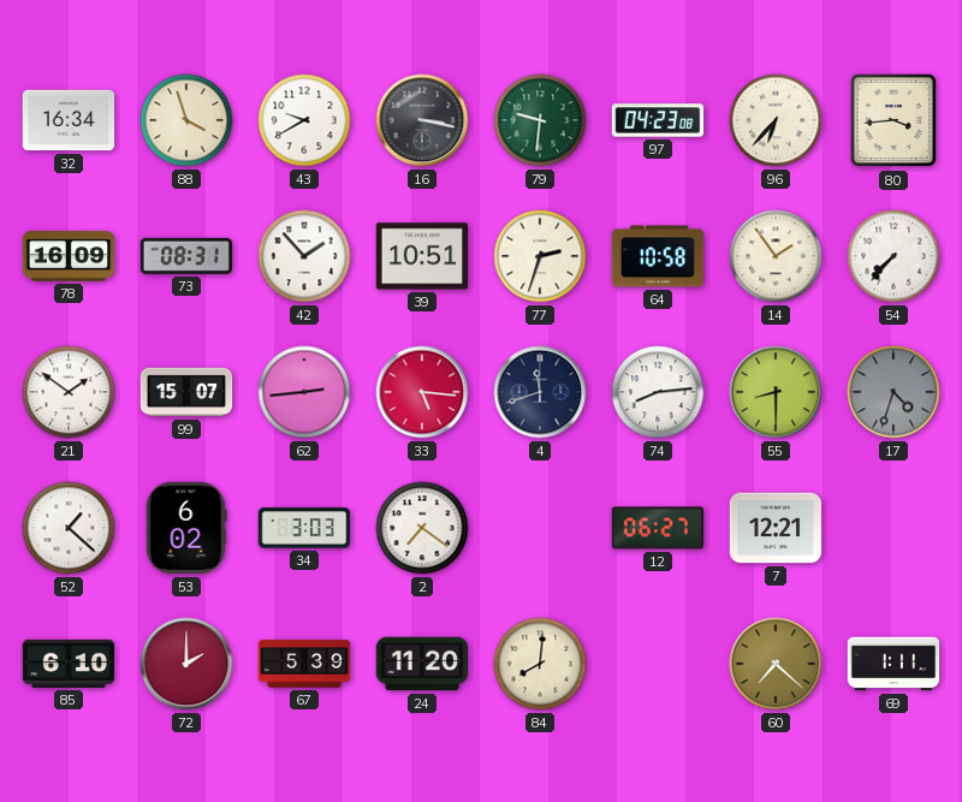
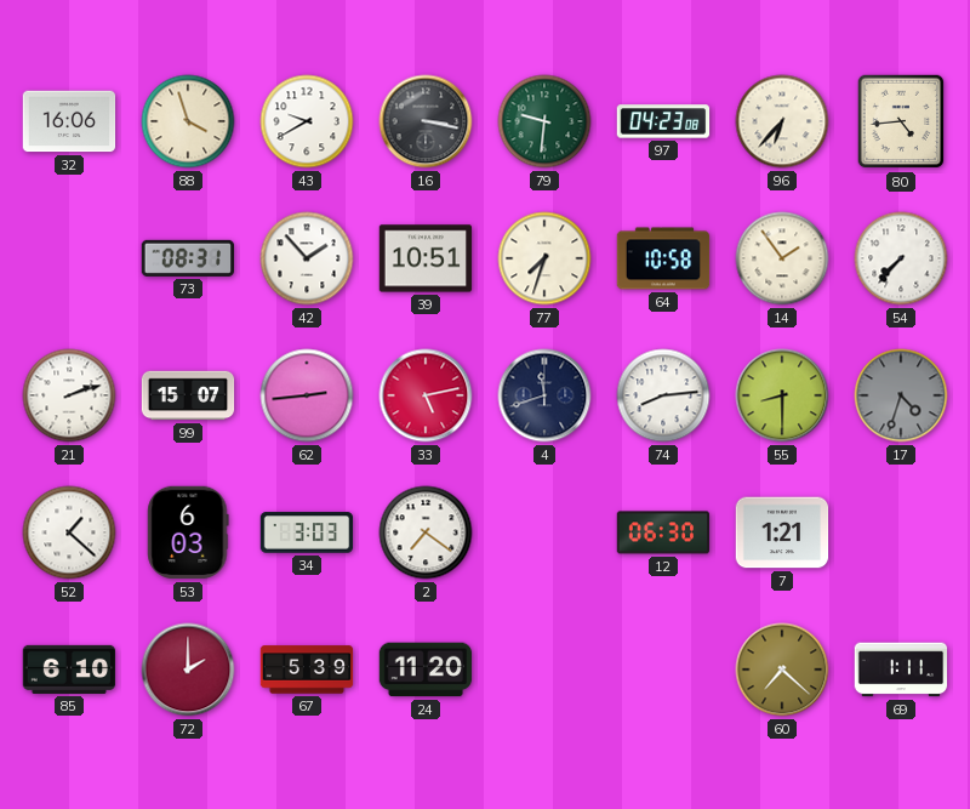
32: 16:34 -> 16:06 (69, 121)
80: 3:44 -> 4:44 (901, 121)
78: 16:09 -> none (69, 256)
77: 2:33 -> 7:33 (544, 258)
21: 1:51 -> 2:12 (69, 395)
33: 5:16 -> 5:13 (426, 395)
53: 6:02 -> 6:03 (188, 532)
12: 06:27 -> 06:30 (663, 532)
7: 12:21 -> 1:21 (782, 532)
84: 8:01 -> none (540, 664)
